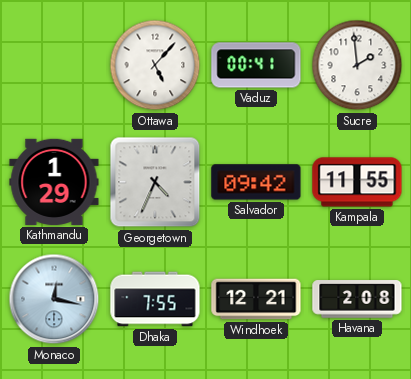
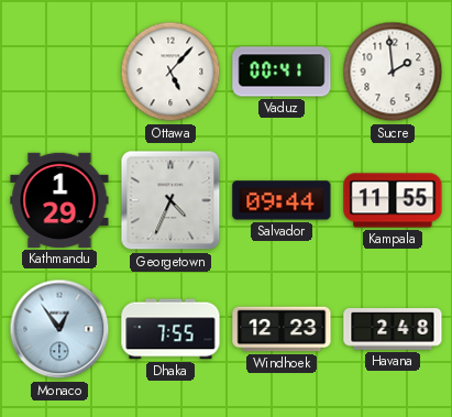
Salvador: 09:42 -> 09:44 (282, 200)
Monaco: 12:17 -> 12:54 (59, 329)
Windhoek: 12:21 -> 12:23 (282, 329)
Havana: 2:08 -> 2:48 (393, 329)
